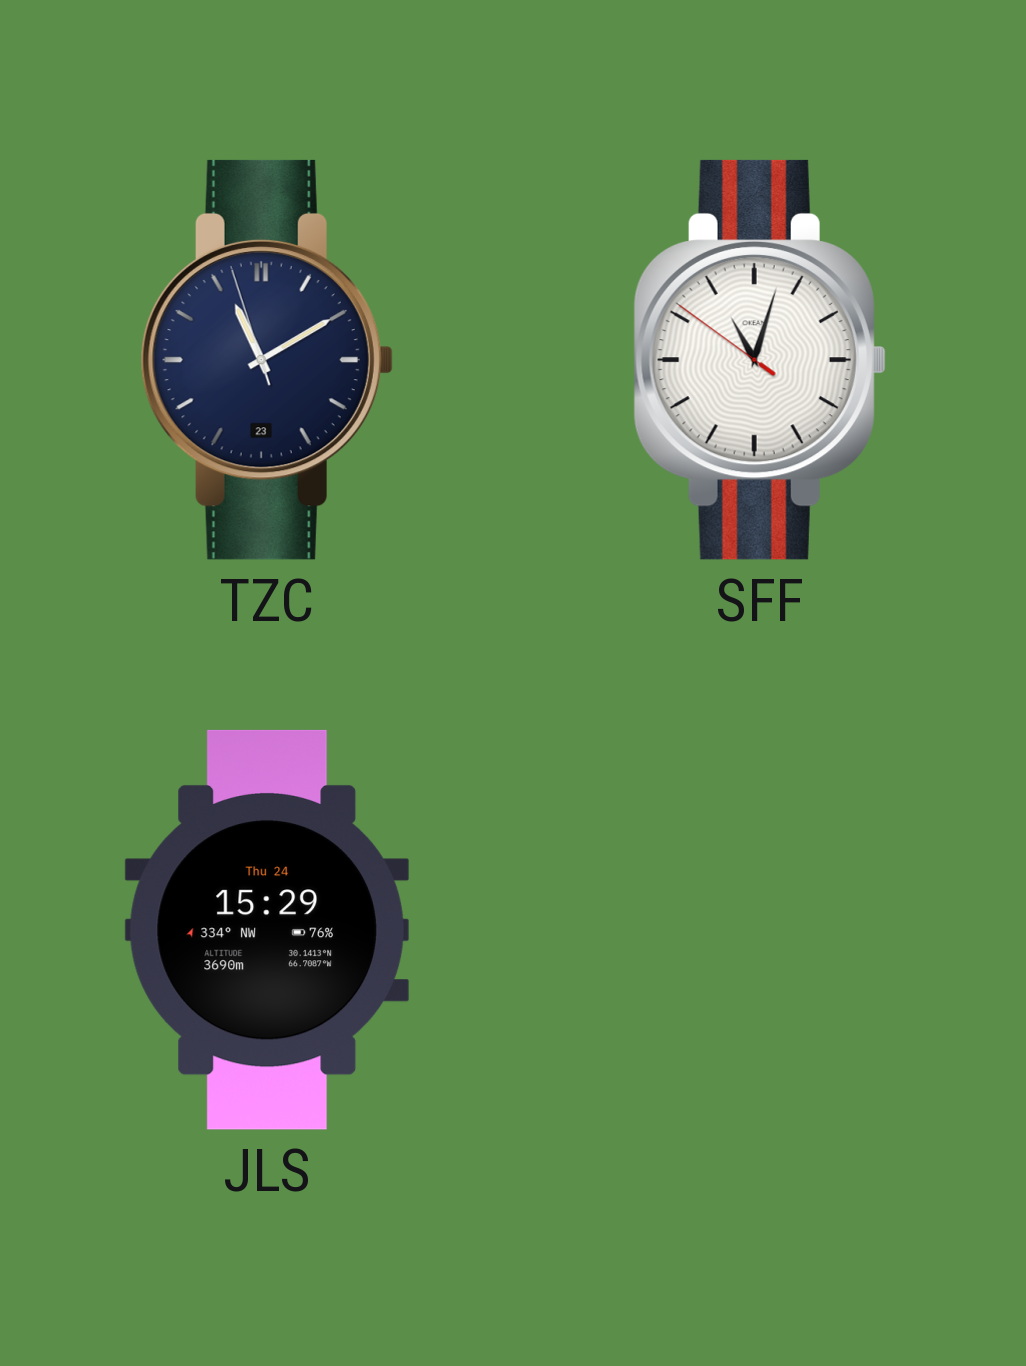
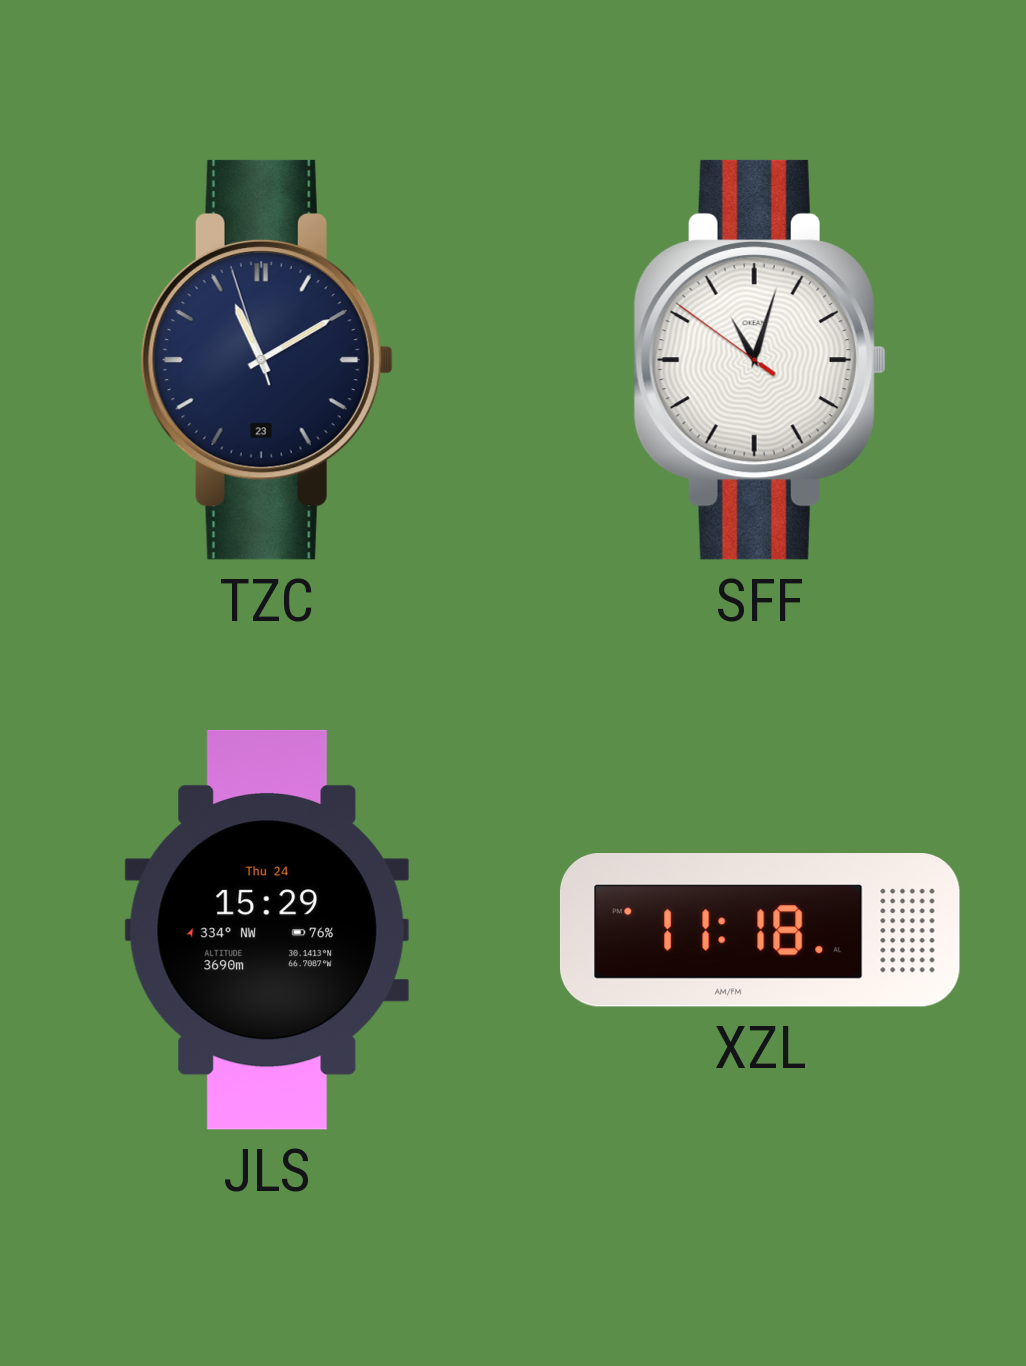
XZL: none -> 11:18 (760, 931)
